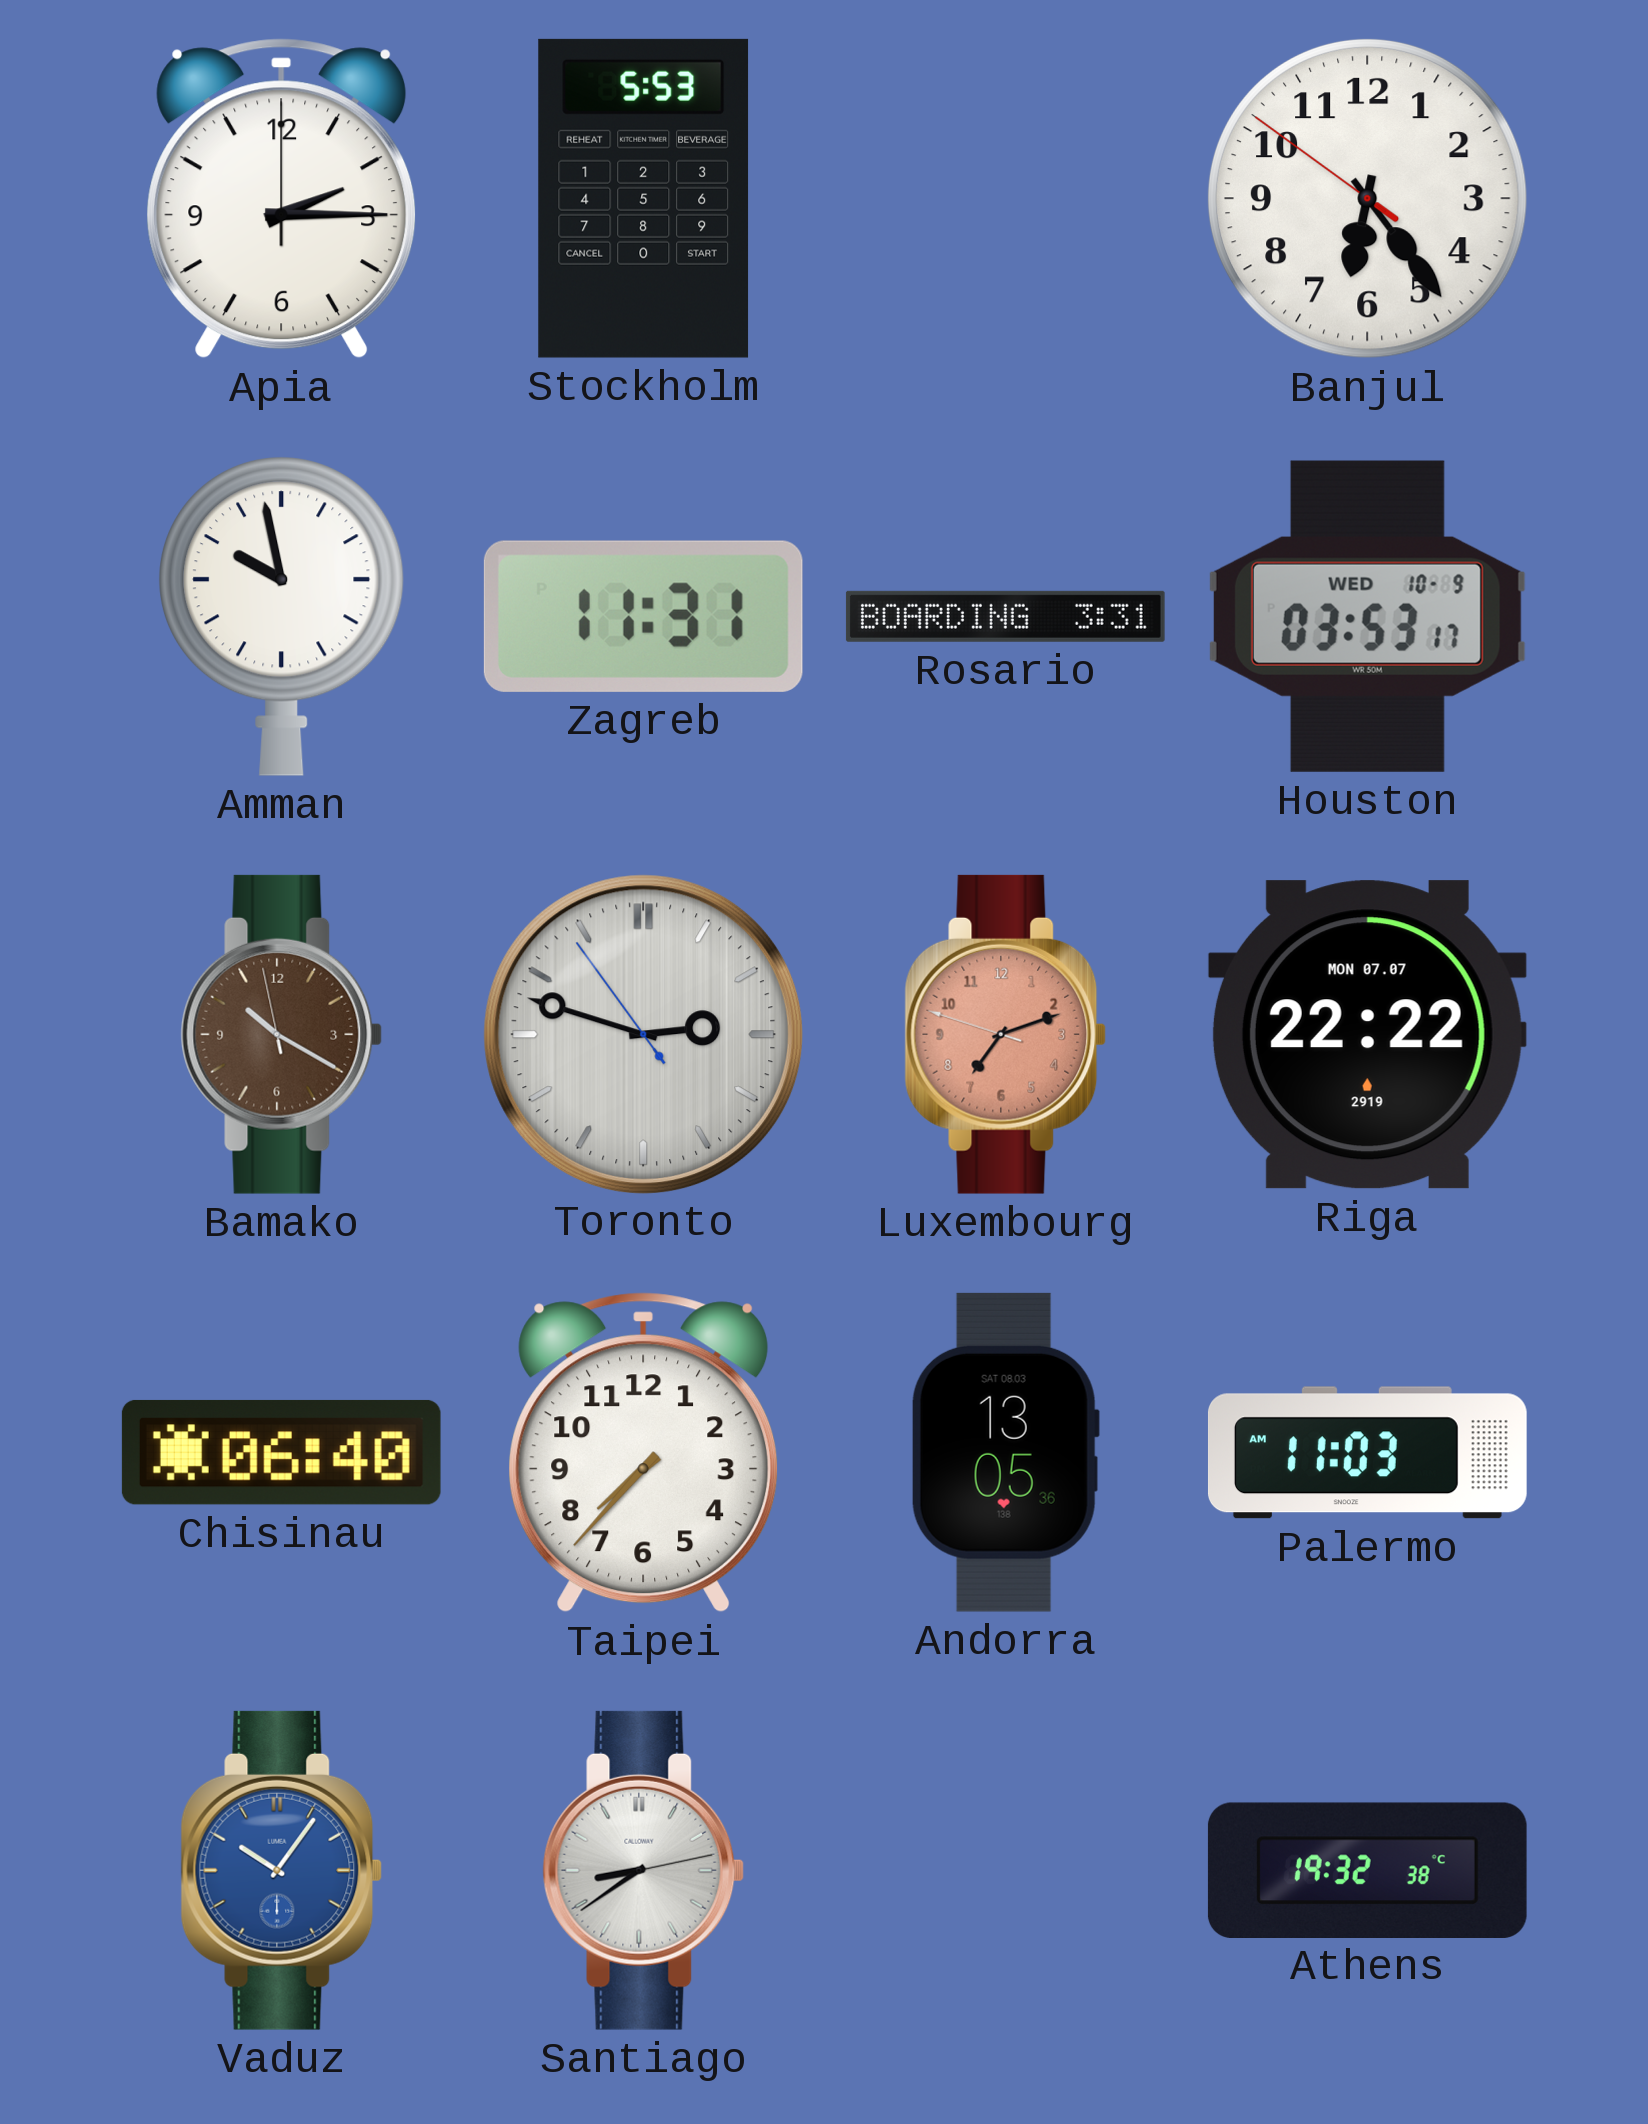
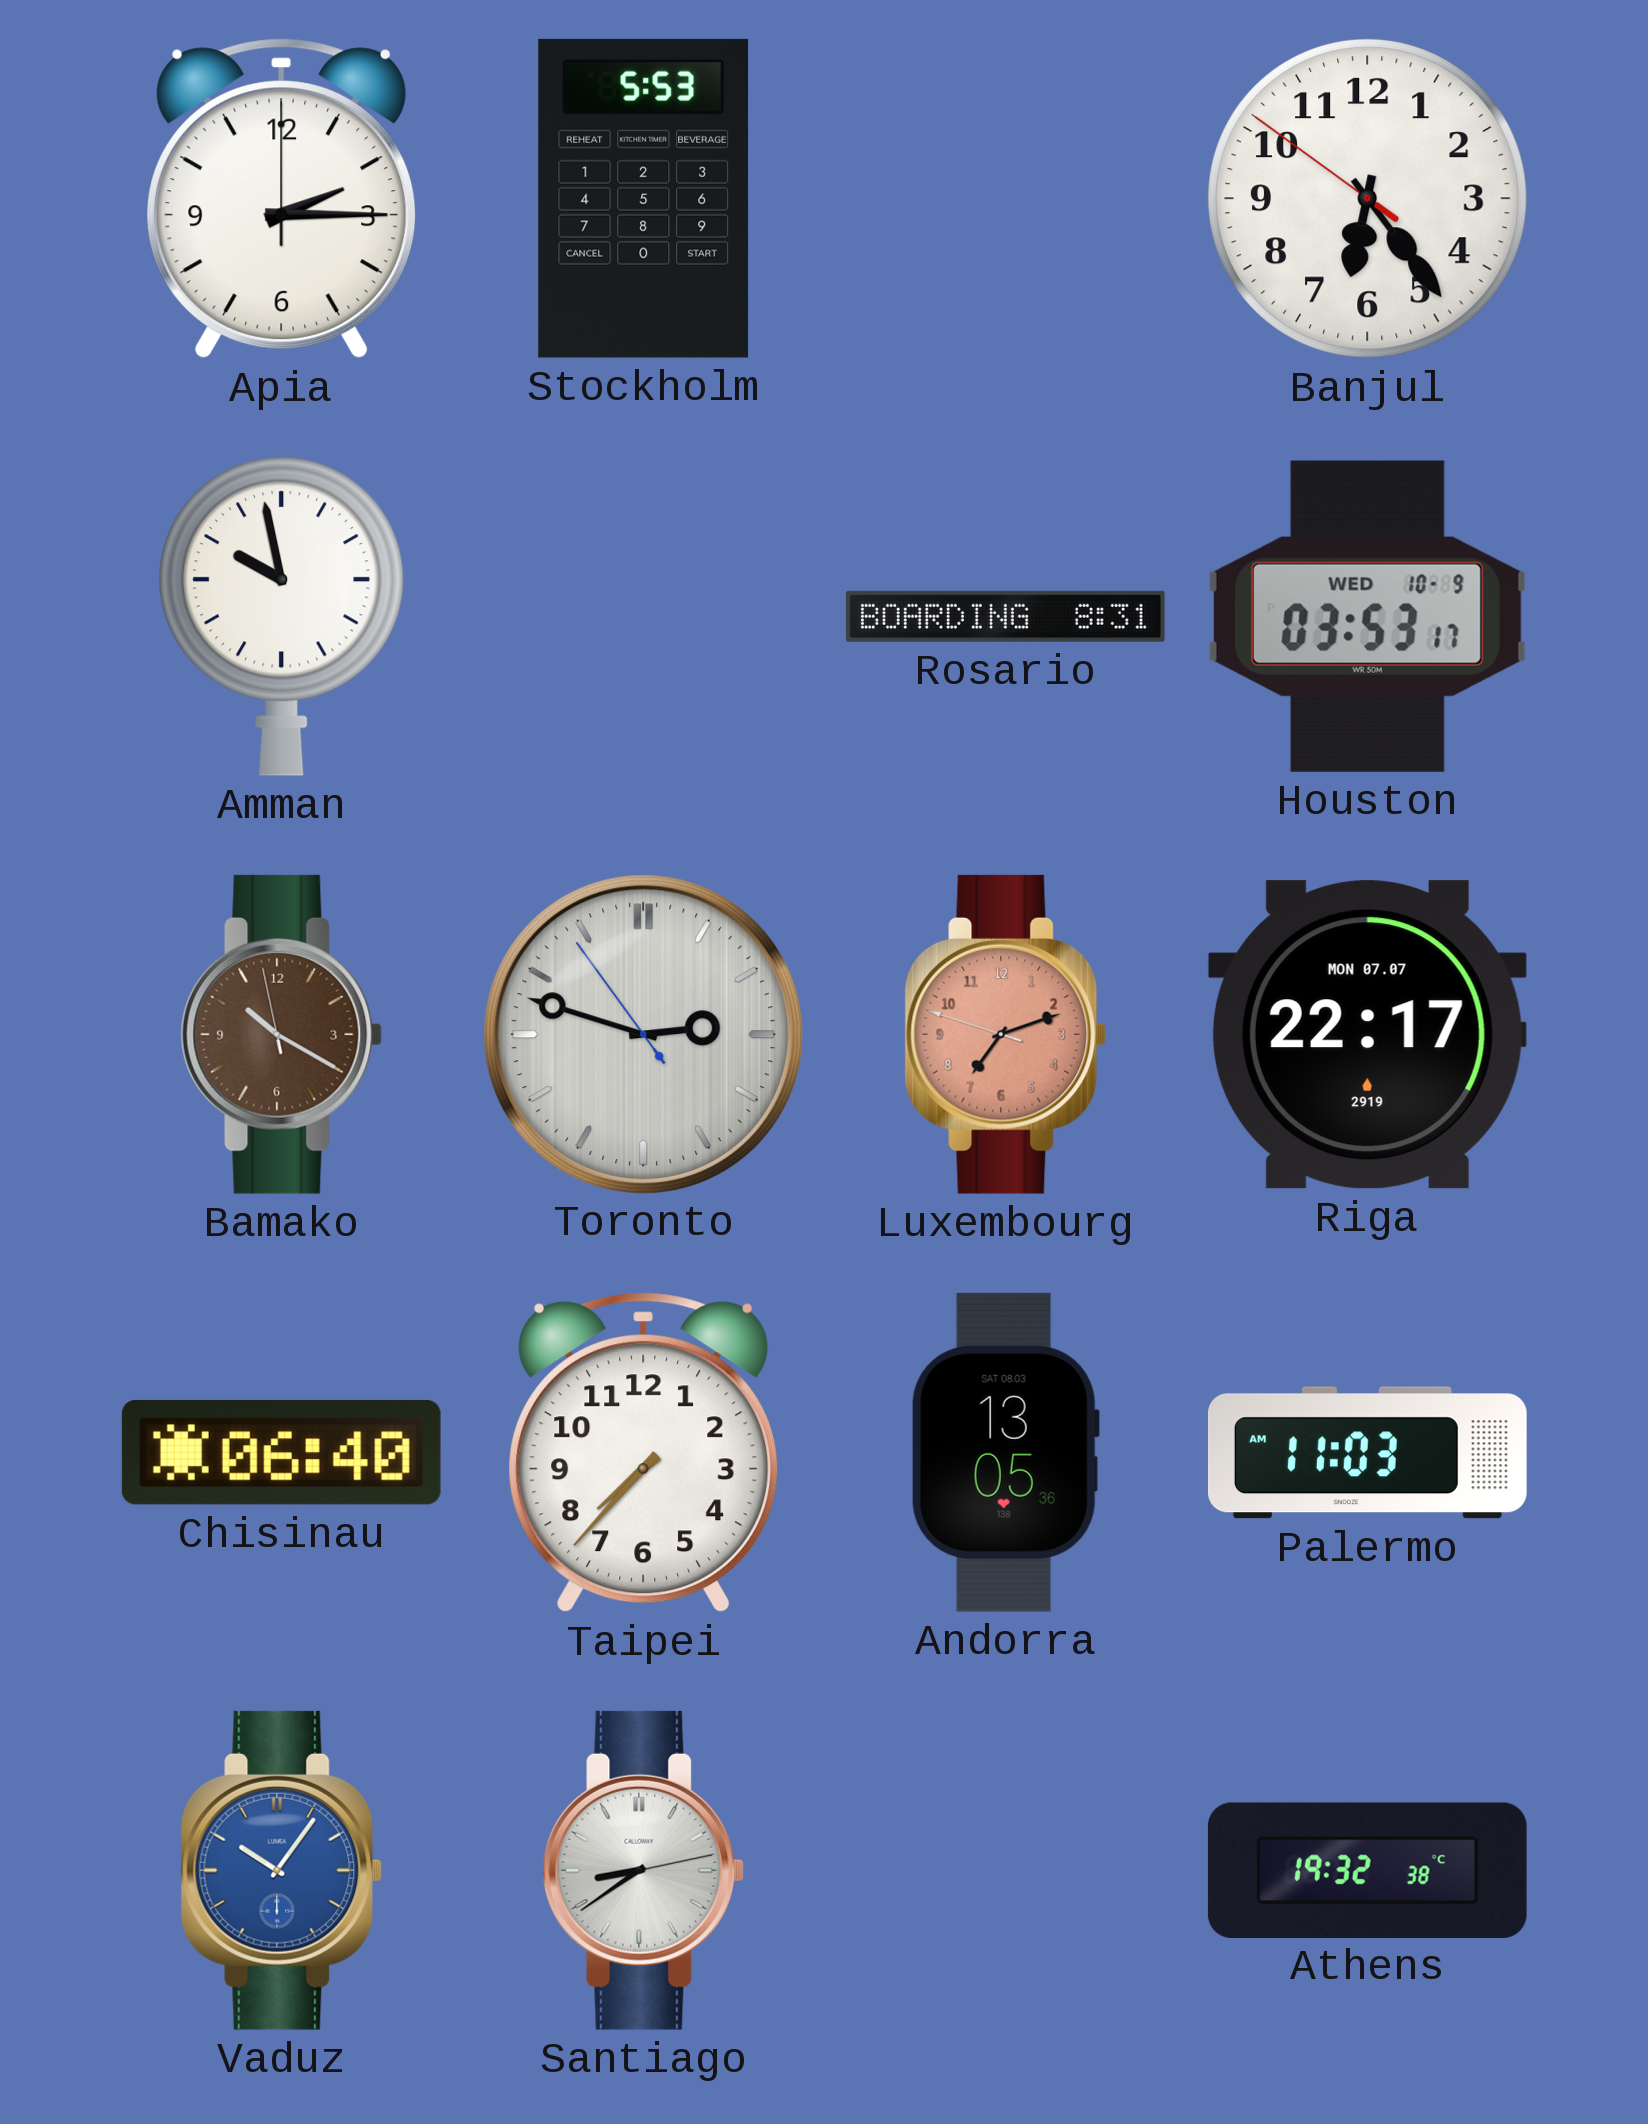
Zagreb: 11:31 -> none (643, 616)
Rosario: 3:31 -> 8:31 (1005, 616)
Riga: 22:22 -> 22:17 (1367, 1035)
